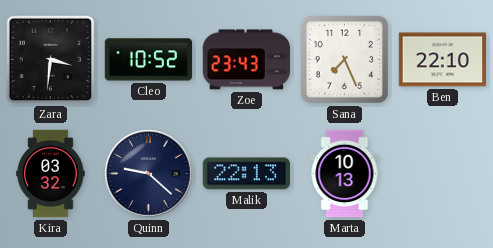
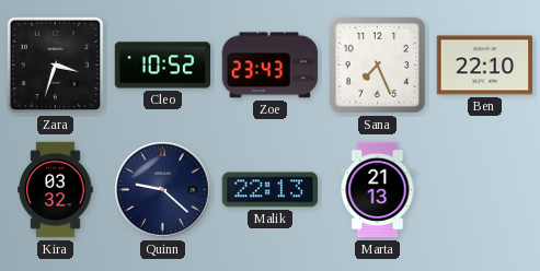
Zara: 3:31 -> 3:33 (56, 66)
Marta: 10:13 -> 21:13 (378, 190)
